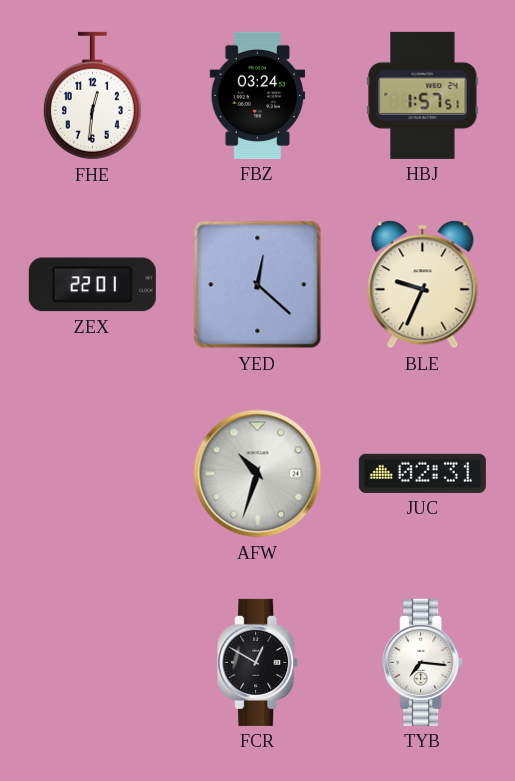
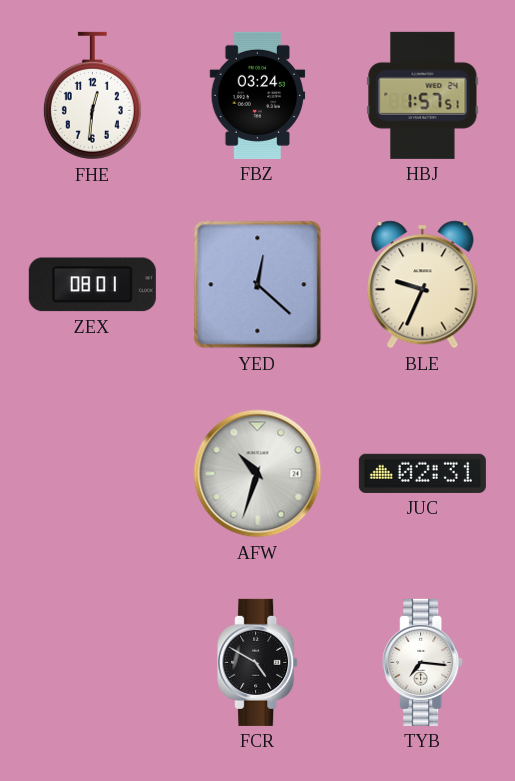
ZEX: 22:01 -> 08:01 (92, 285)
FCR: 12:50 -> 4:50 (258, 662)
